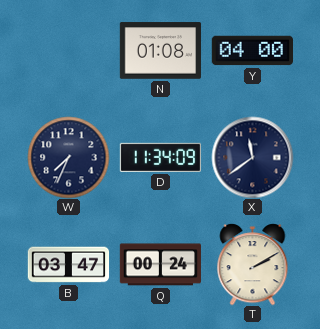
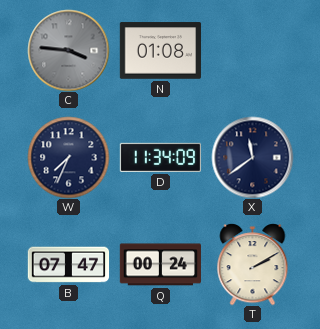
C: none -> 3:46 (68, 50)
Y: 04:00 -> none (252, 51)
B: 03:47 -> 07:47 (68, 265)
